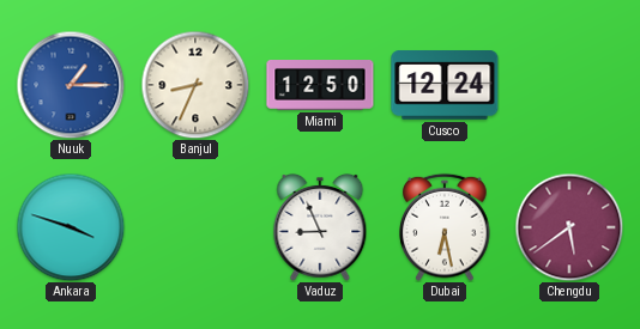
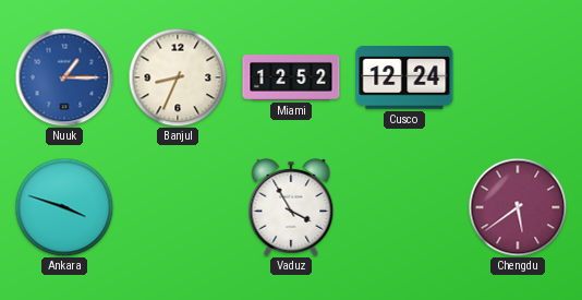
Miami: 12:50 -> 12:52 (291, 79)
Vaduz: 8:56 -> 3:55 (291, 207)
Dubai: 6:28 -> none (445, 227)
